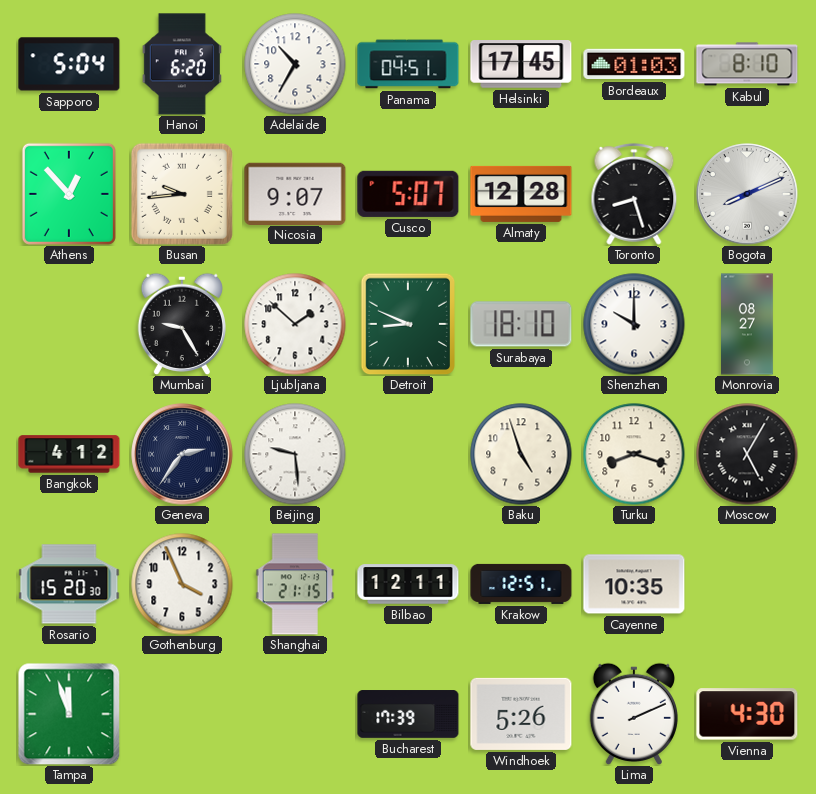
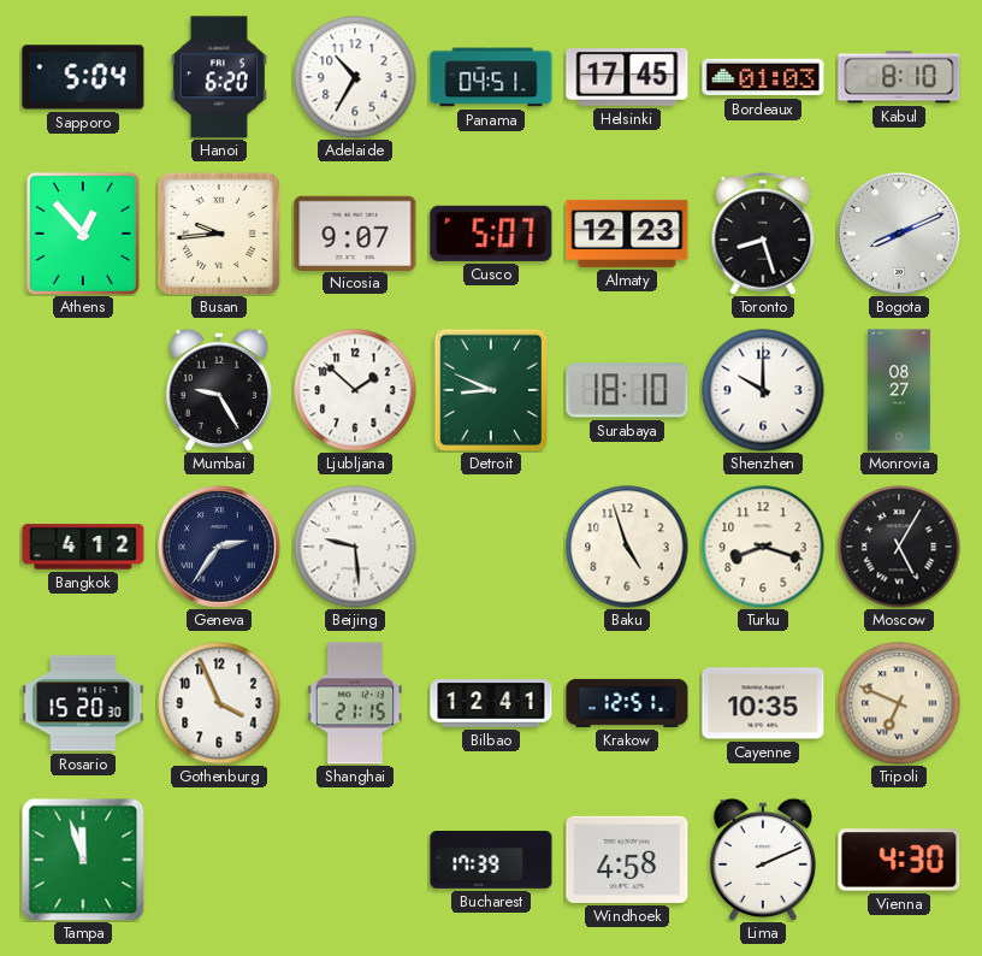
Almaty: 12:28 -> 12:23 (627, 234)
Bilbao: 12:11 -> 12:41 (491, 703)
Tripoli: none -> 6:49 (899, 703)
Windhoek: 5:26 -> 4:58 (627, 860)
